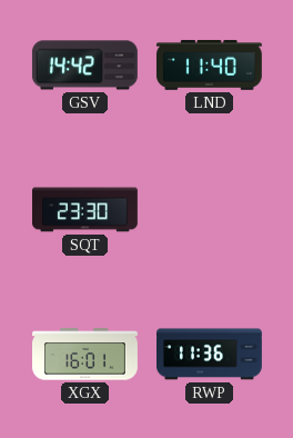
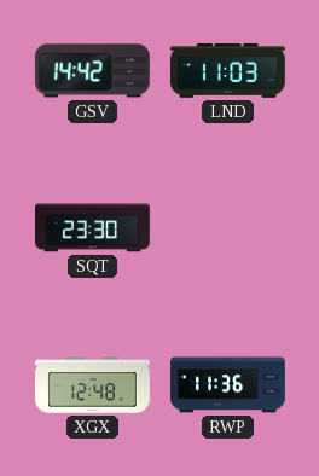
LND: 11:40 -> 11:03 (227, 70)
XGX: 16:01 -> 12:48 (93, 385)
